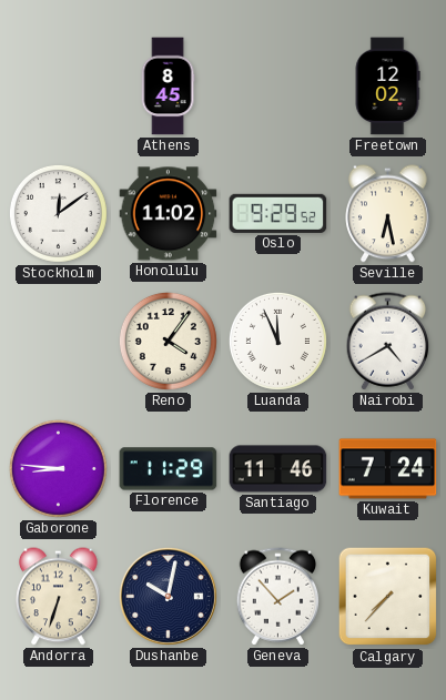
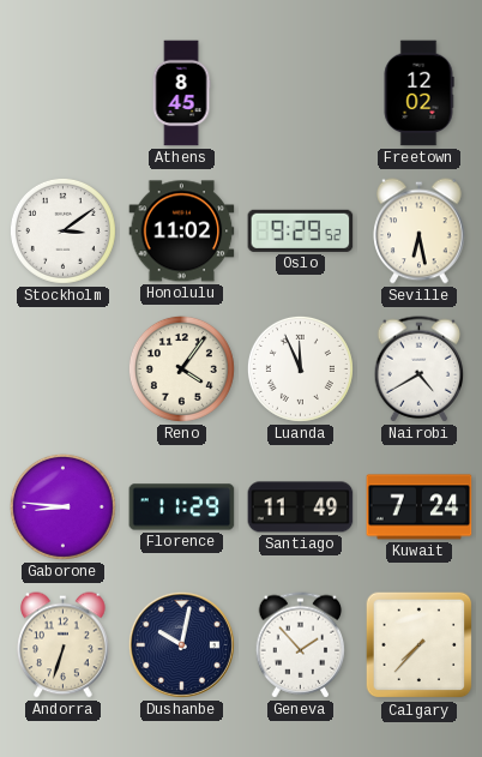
Stockholm: 12:09 -> 3:09 (62, 230)
Santiago: 11:46 -> 11:49 (301, 507)
